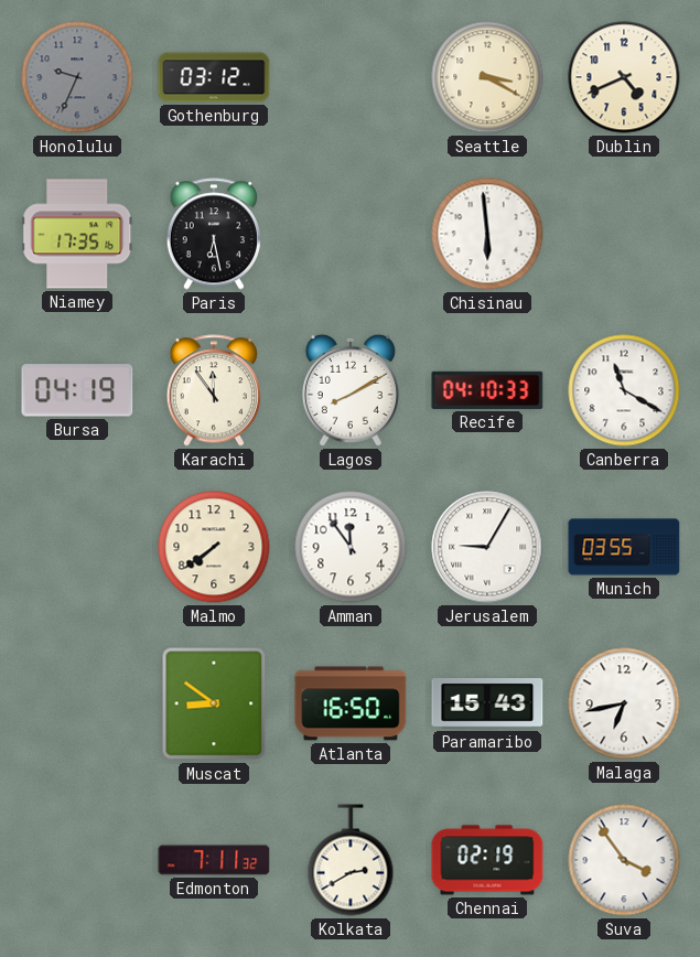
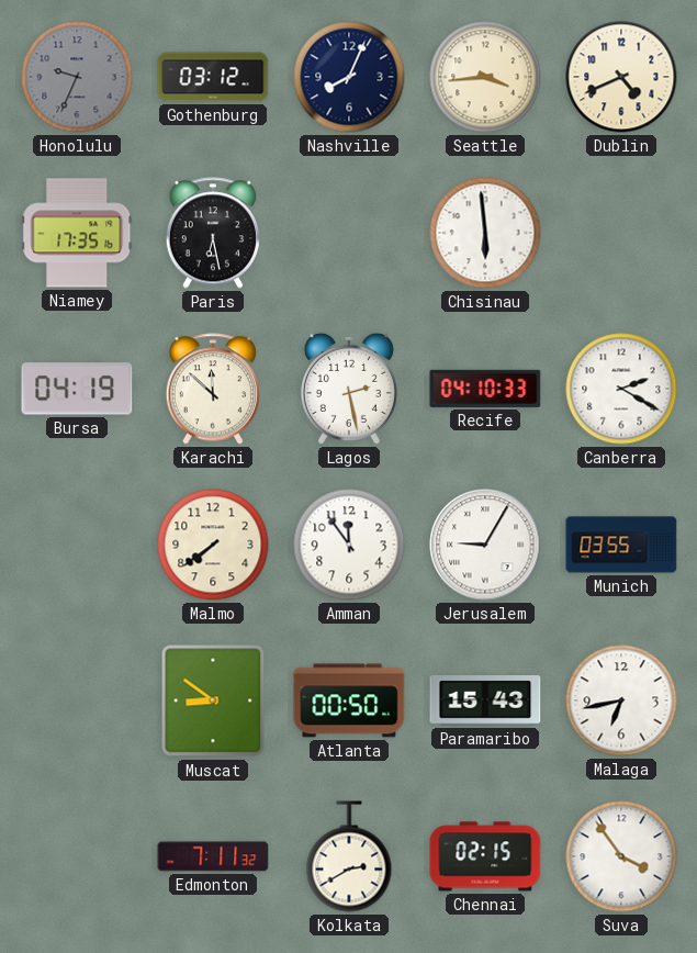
Nashville: none -> 8:04 (349, 77)
Seattle: 3:20 -> 3:44 (485, 77)
Karachi: 11:54 -> 11:52 (213, 389)
Lagos: 8:10 -> 2:28 (349, 389)
Canberra: 11:20 -> 2:20 (621, 389)
Atlanta: 16:50 -> 00:50 (349, 700)
Chennai: 02:19 -> 02:15 (485, 856)
